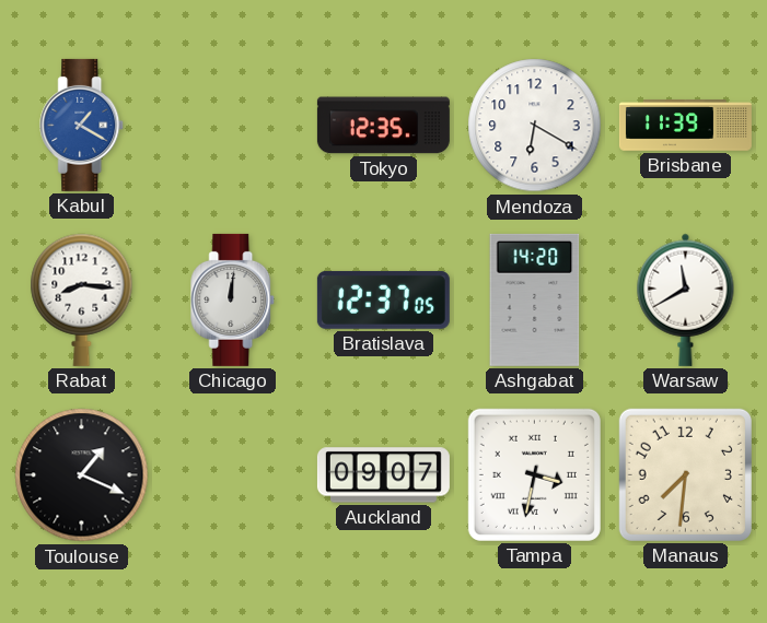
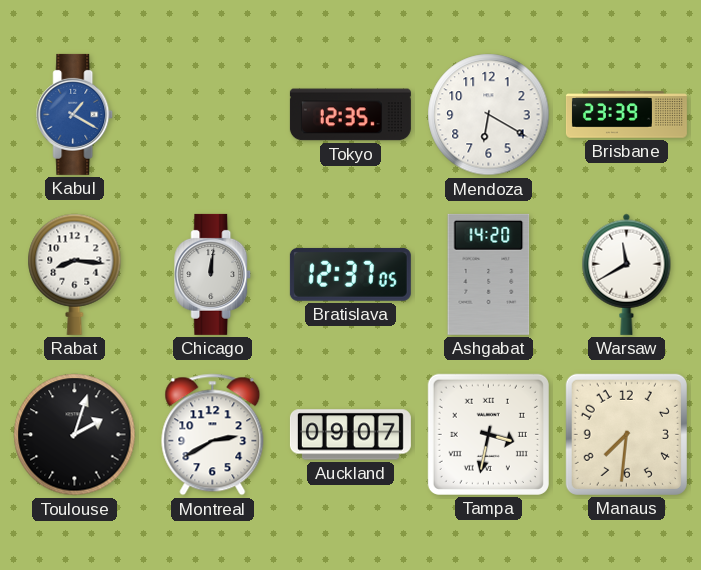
Brisbane: 11:39 -> 23:39 (626, 115)
Toulouse: 1:19 -> 2:03 (75, 435)
Montreal: none -> 2:40 (213, 435)
